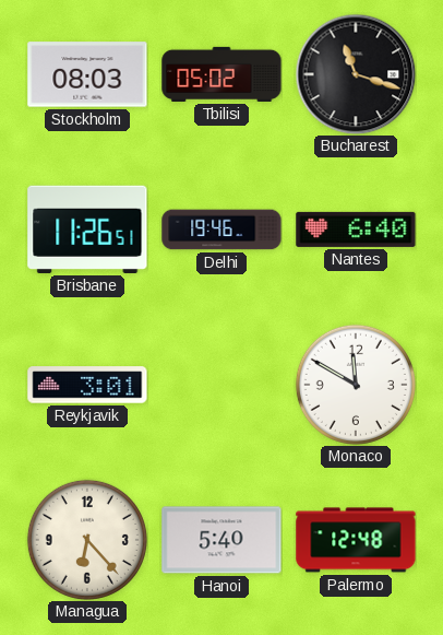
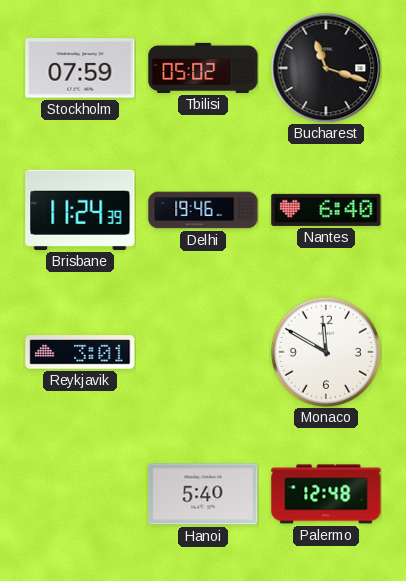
Stockholm: 08:03 -> 07:59 (80, 68)
Brisbane: 11:26 -> 11:24 (80, 210)
Managua: 6:23 -> none (87, 540)
